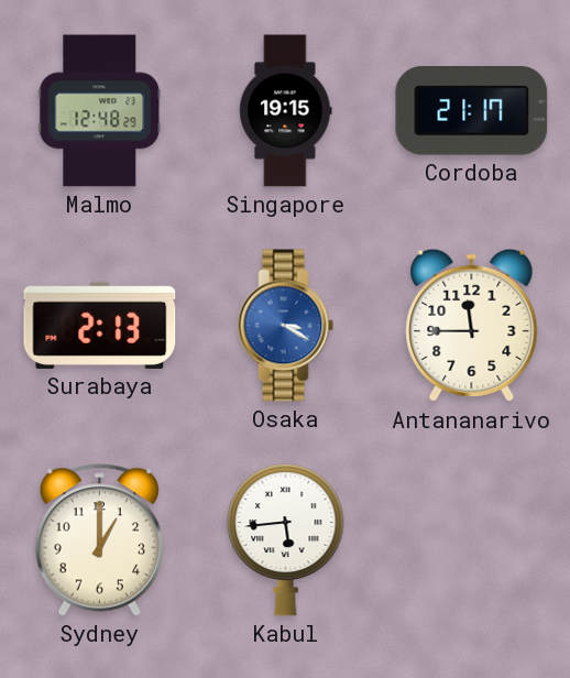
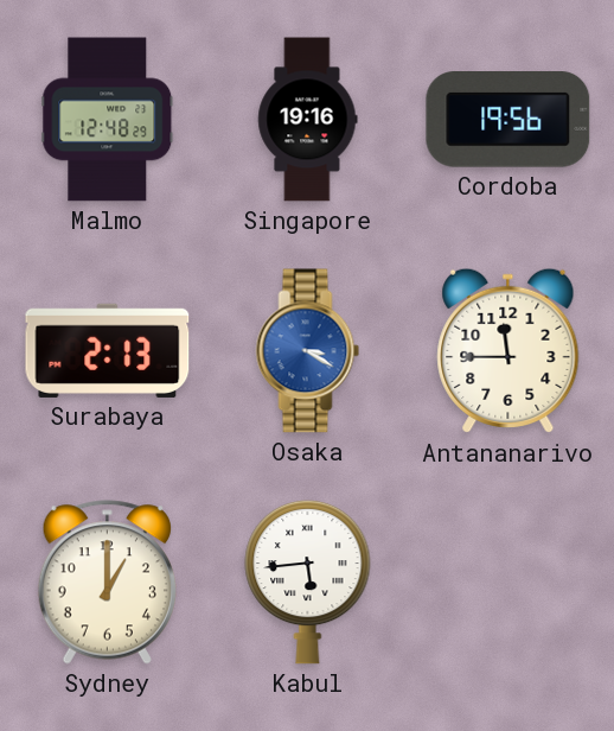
Singapore: 19:15 -> 19:16 (308, 120)
Cordoba: 21:17 -> 19:56 (509, 120)
